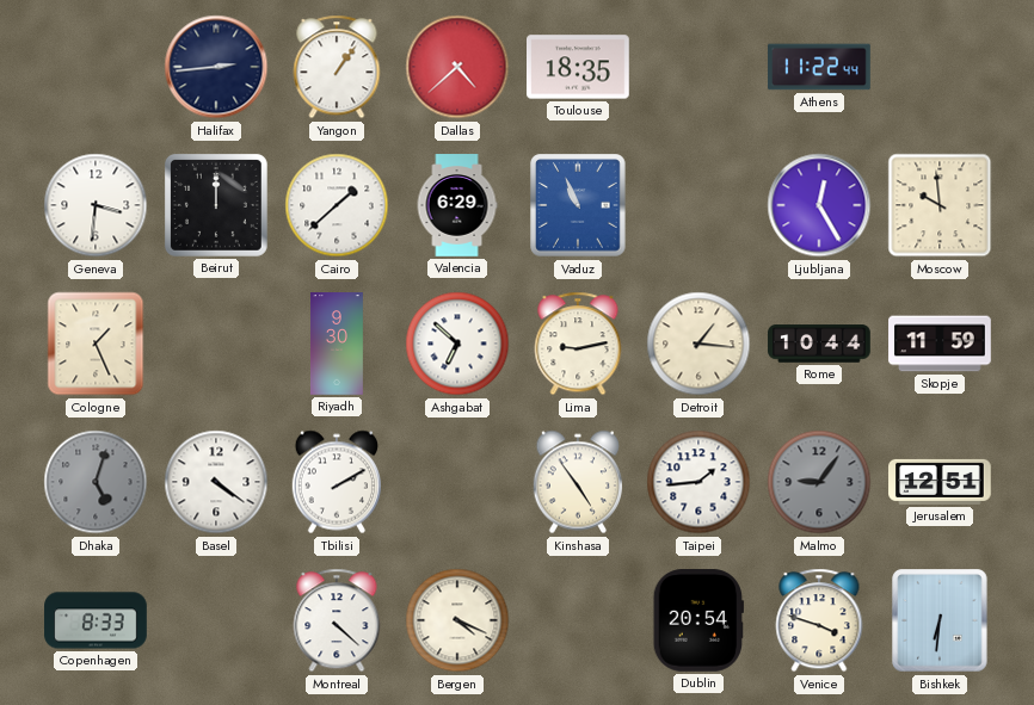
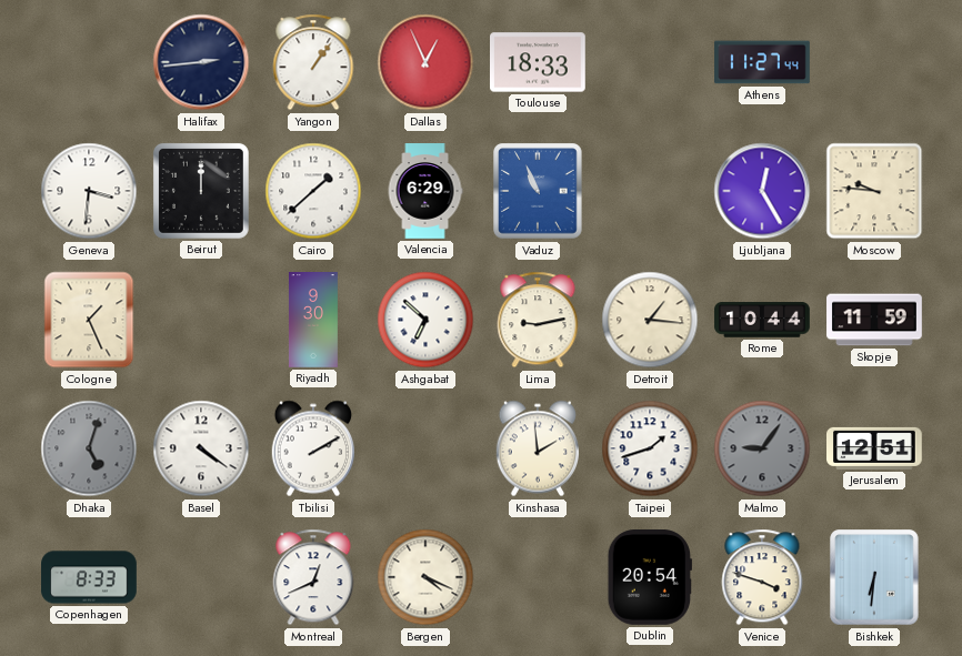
Dallas: 4:38 -> 12:56 (425, 62)
Toulouse: 18:35 -> 18:33 (539, 62)
Athens: 11:22 -> 11:27 (762, 62)
Moscow: 9:59 -> 9:46 (874, 191)
Kinshasa: 4:54 -> 1:59 (537, 448)
Taipei: 1:44 -> 1:42 (650, 448)
Montreal: 4:22 -> 12:41 (313, 577)
